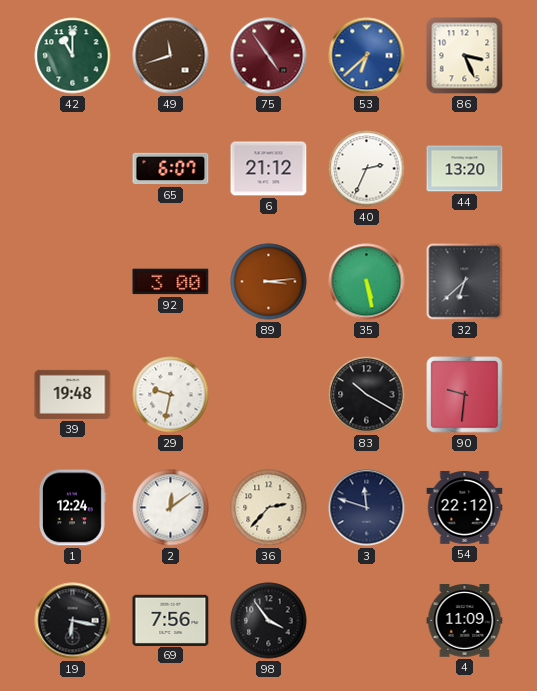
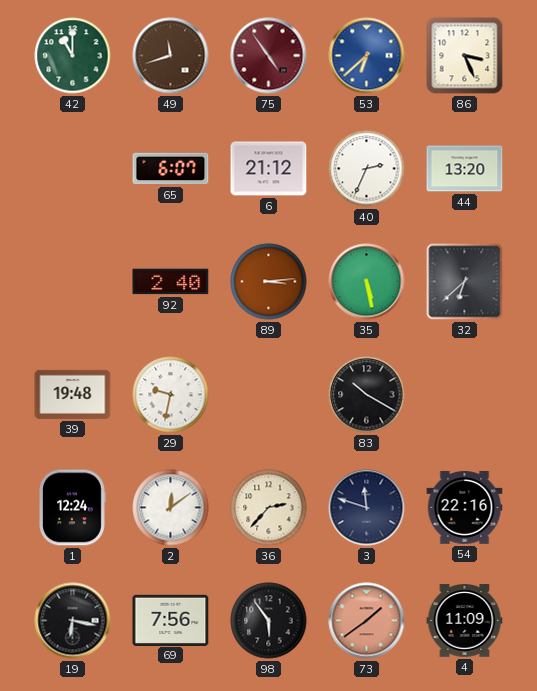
92: 3:00 -> 2:40 (171, 282)
90: 9:31 -> none (465, 395)
54: 22:12 -> 22:16 (465, 508)
98: 3:54 -> 5:54 (269, 621)
73: none -> 1:39 (367, 621)
